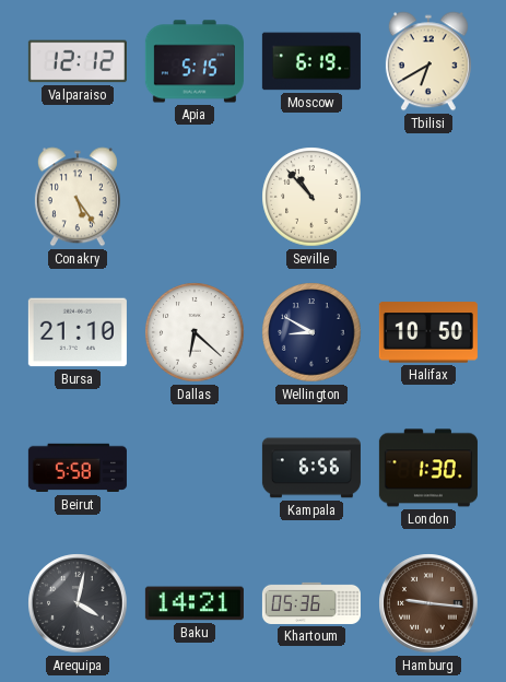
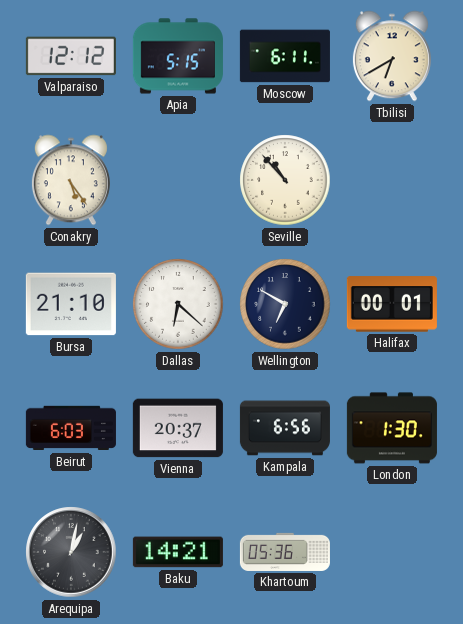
Moscow: 6:19 -> 6:11 (285, 56)
Wellington: 8:50 -> 6:50 (285, 304)
Halifax: 10:50 -> 00:01 (392, 304)
Beirut: 5:58 -> 6:03 (71, 428)
Vienna: none -> 20:37 (178, 428)
Arequipa: 4:02 -> 1:02 (71, 552)
Hamburg: 9:16 -> none (428, 603)
